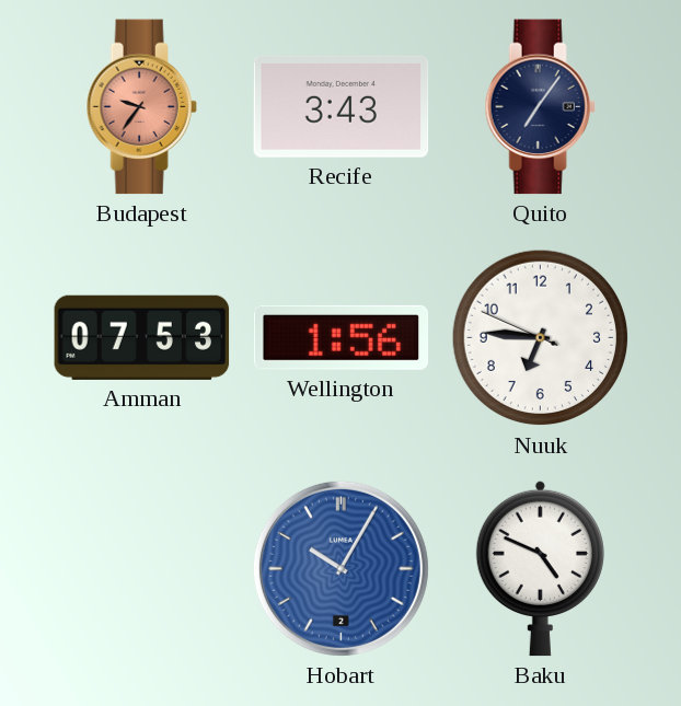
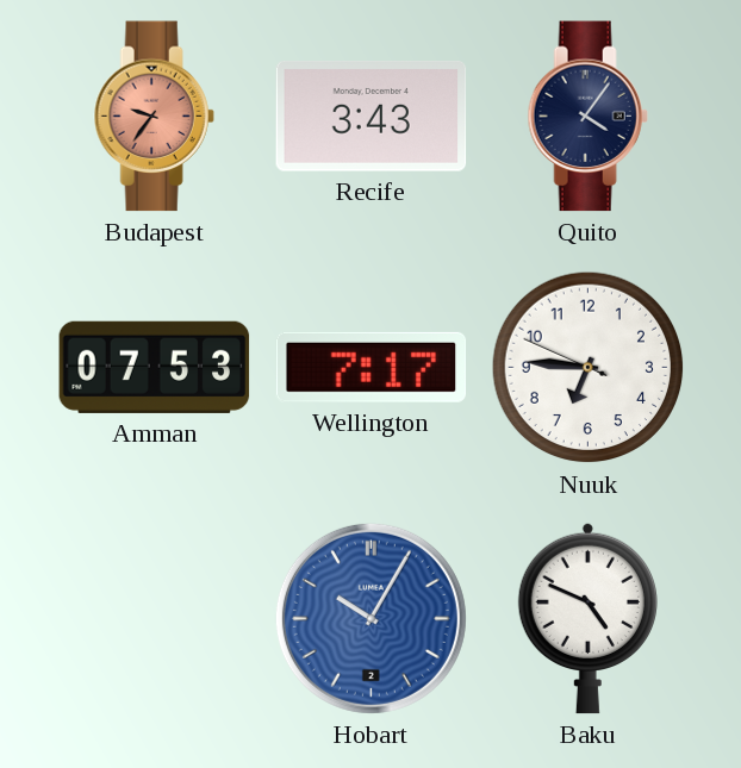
Quito: 7:06 -> 4:06 (587, 117)
Wellington: 1:56 -> 7:17 (372, 367)
